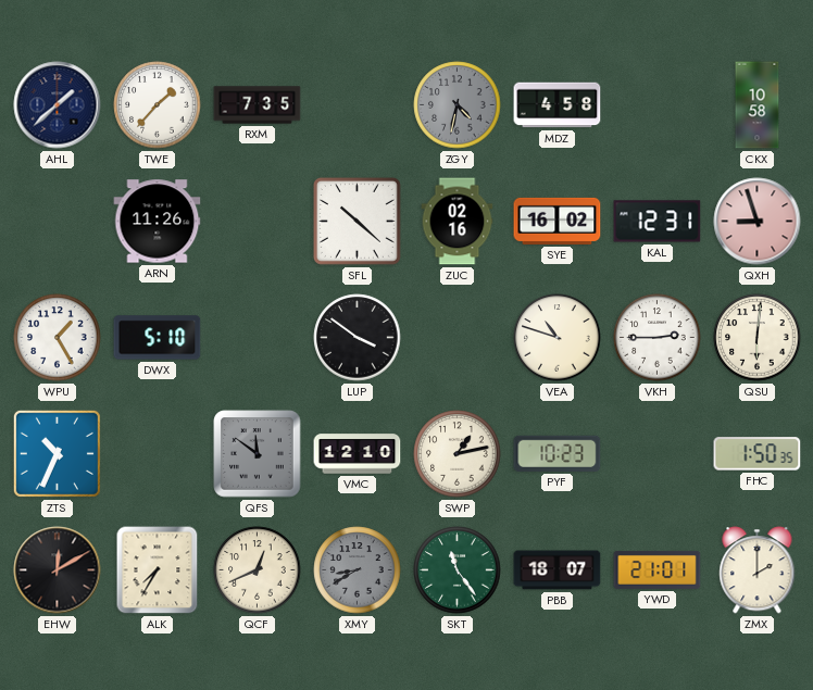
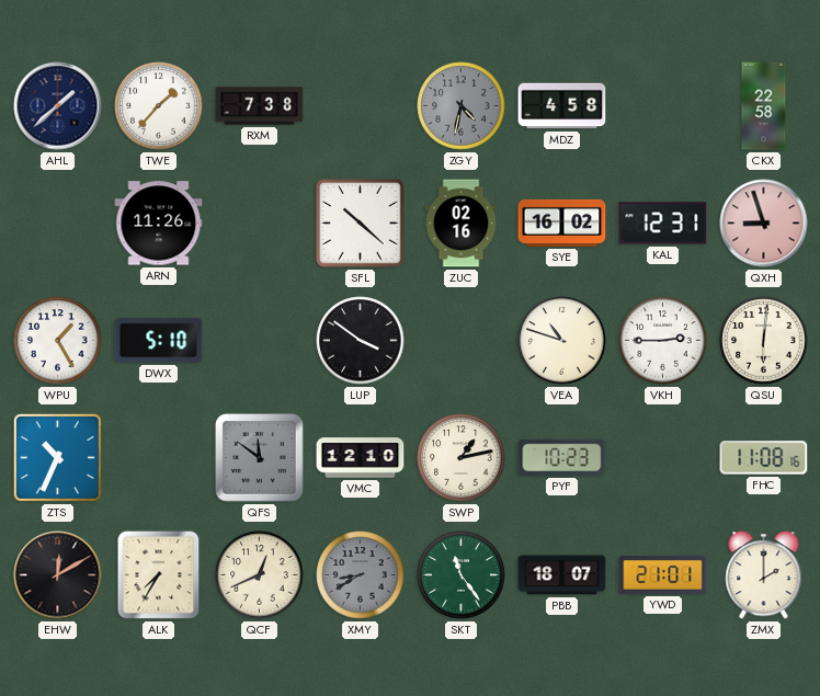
RXM: 7:35 -> 7:38 (260, 106)
CKX: 10:58 -> 22:58 (764, 106)
FHC: 1:50 -> 11:08 (764, 458)
